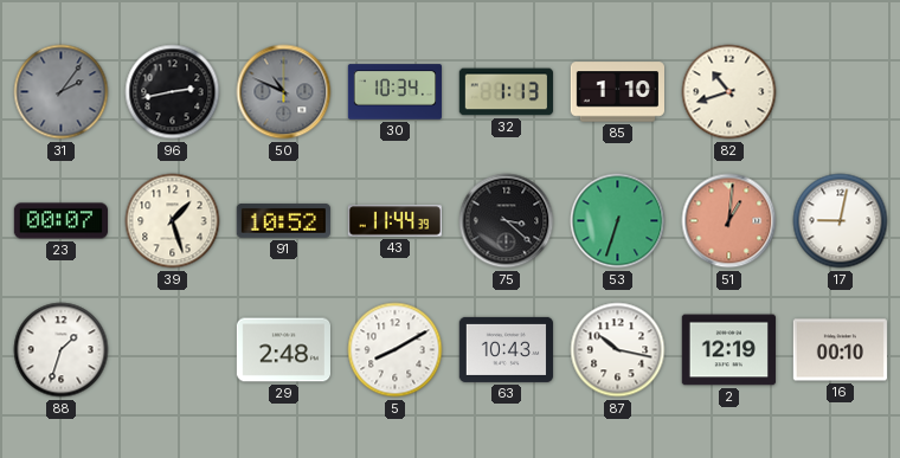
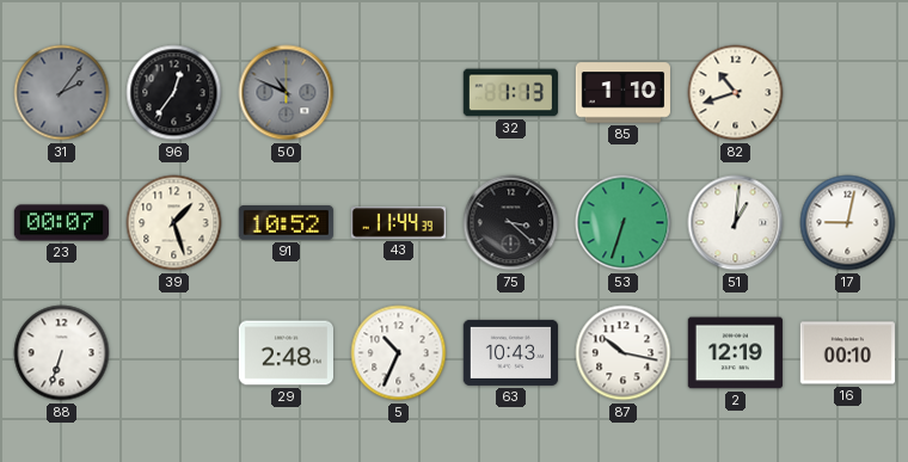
96: 2:43 -> 12:36 (174, 93)
30: 10:34 -> none (394, 92)
51 dial: salmon -> white (736, 223)
88: 1:33 -> 6:33 (62, 353)
5: 8:10 -> 10:34 (399, 353)
